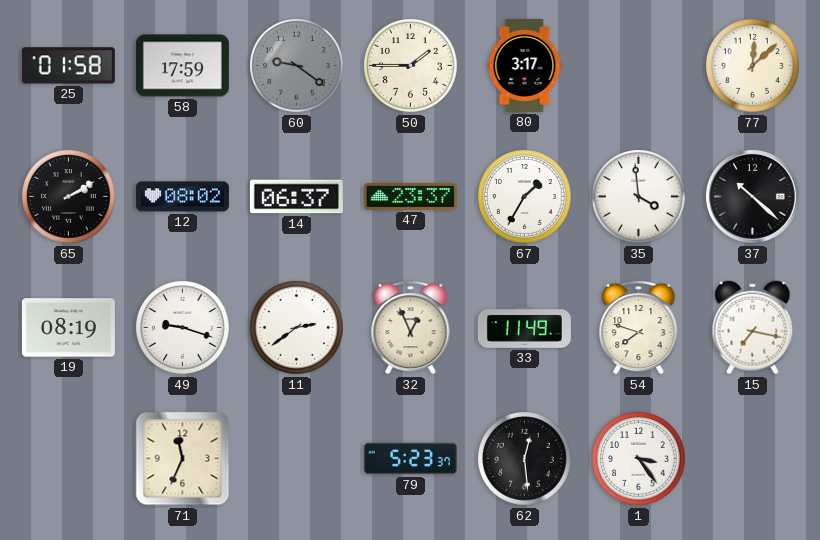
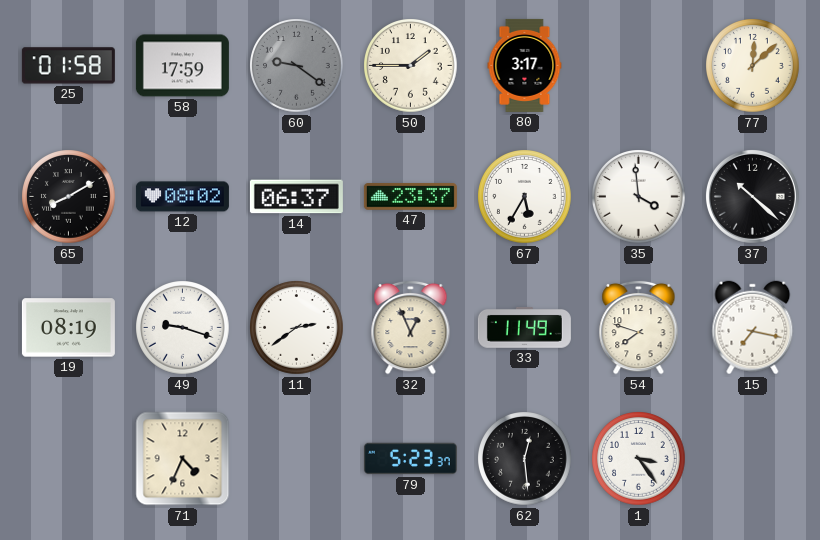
65: 2:10 -> 8:10 (69, 197)
67: 1:35 -> 5:35 (525, 197)
71: 11:34 -> 4:34 (183, 459)
